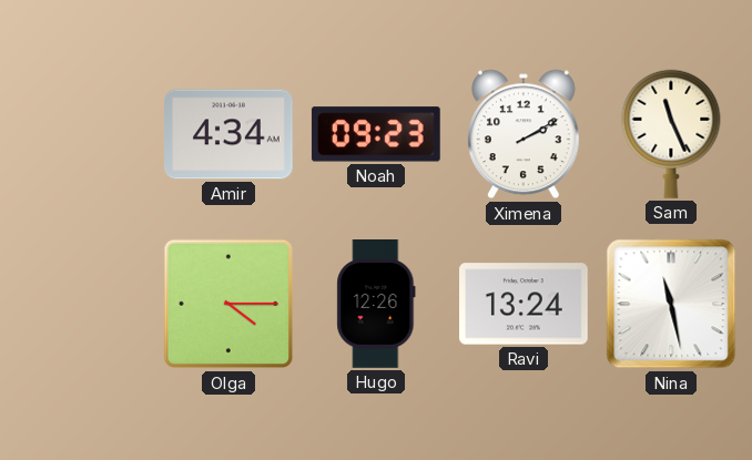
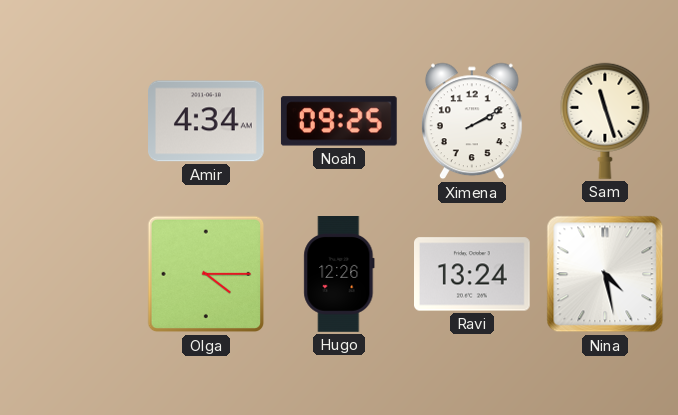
Noah: 09:23 -> 09:25 (339, 121)
Sam: 11:26 -> 11:27 (605, 121)
Nina: 11:28 -> 4:28 (605, 274)
